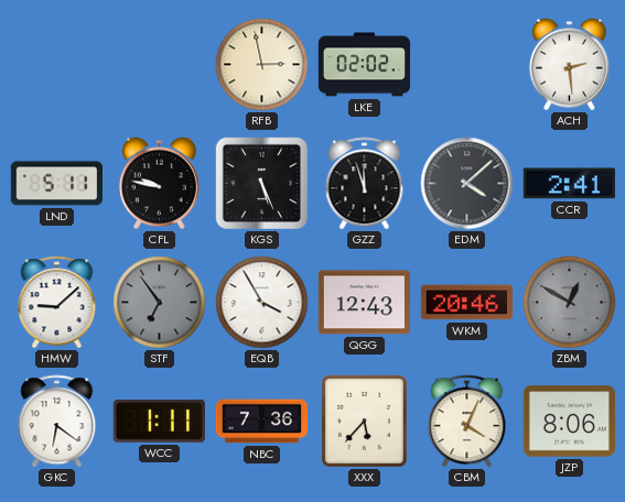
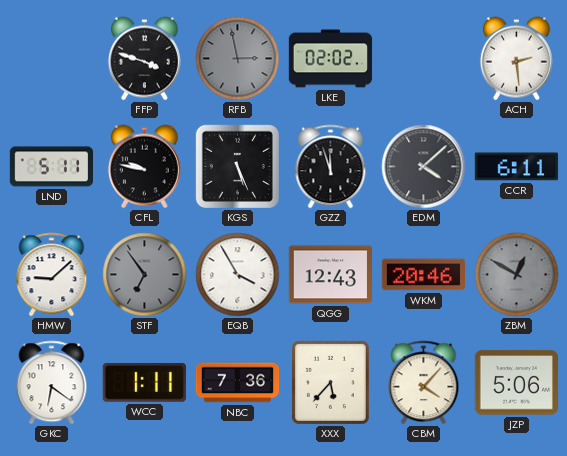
FFP: none -> 3:48 (144, 59)
RFB dial: cream -> grey (238, 59)
CCR: 2:41 -> 6:11 (516, 167)
CBM: 4:04 -> 4:07 (424, 383)
JZP: 8:06 -> 5:06 (516, 383)
